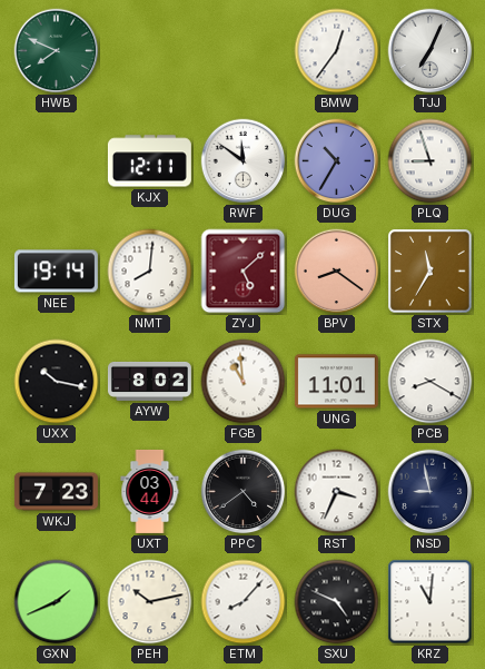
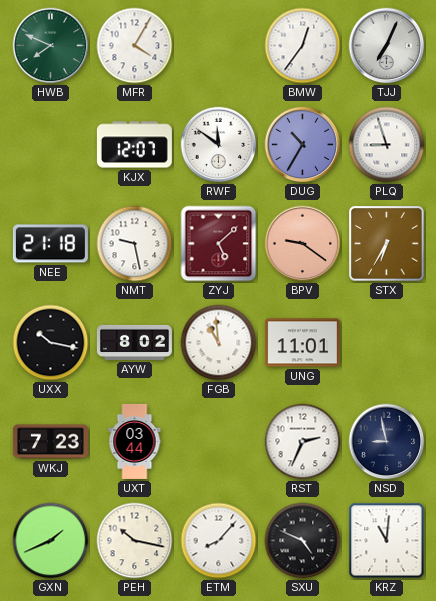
MFR: none -> 4:05 (135, 46)
KJX: 12:11 -> 12:07 (134, 145)
NEE: 19:14 -> 21:18 (50, 244)
NMT: 8:01 -> 9:28 (135, 244)
BPV: 8:21 -> 9:21 (303, 244)
STX: 11:35 -> 6:35 (387, 244)
PCB: 8:20 -> none (430, 382)
PPC: 4:39 -> none (244, 492)
RST: 3:34 -> 2:34 (303, 442)
PEH: 10:13 -> 10:17 (135, 541)
